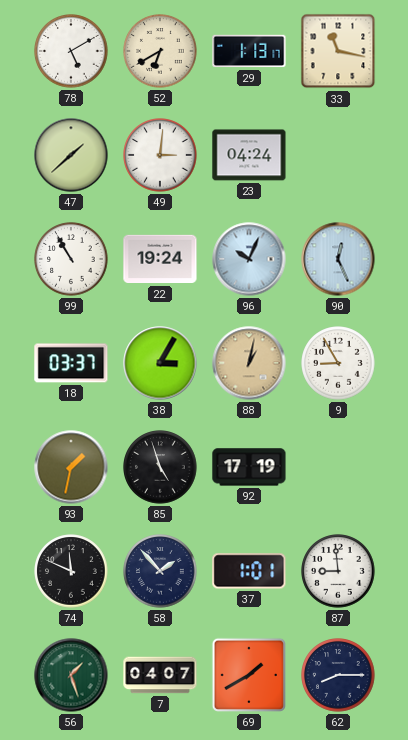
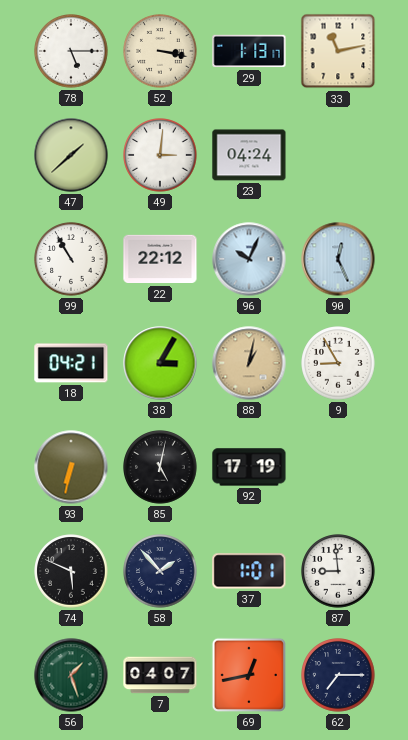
78: 5:10 -> 5:15 (71, 51)
52: 6:40 -> 3:17 (160, 51)
33: 11:17 -> 11:13 (338, 51)
22: 19:24 -> 22:12 (160, 259)
18: 03:37 -> 04:21 (71, 363)
93: 1:32 -> 6:32 (71, 467)
85: 4:57 -> 5:02 (160, 467)
74: 11:49 -> 5:49 (71, 571)
69: 1:40 -> 12:43 (249, 675)
62: 8:15 -> 7:15 (338, 675)
